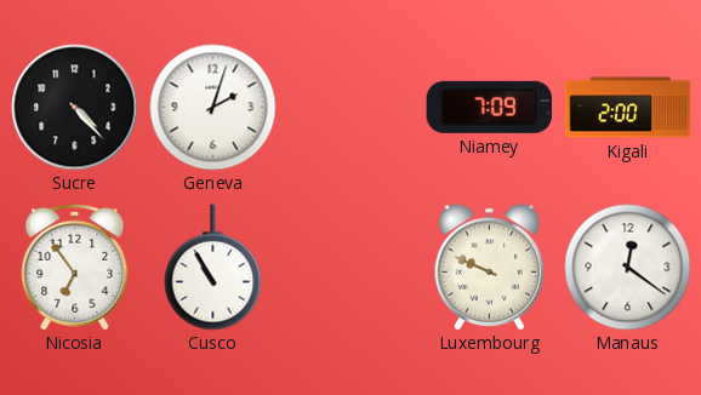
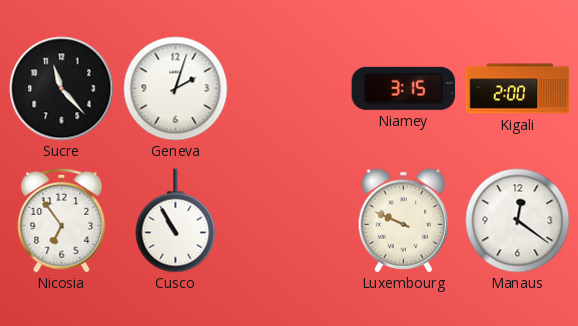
Sucre: 4:23 -> 11:23 (62, 89)
Niamey: 7:09 -> 3:15 (404, 88)
